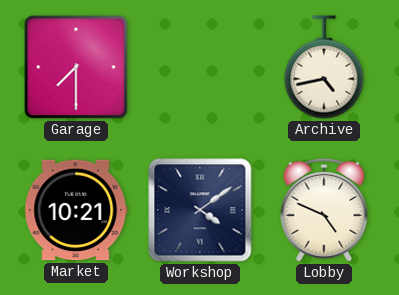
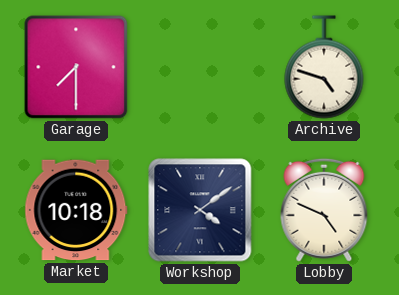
Archive: 4:43 -> 4:48 (324, 67)
Market: 10:21 -> 10:18 (76, 210)
